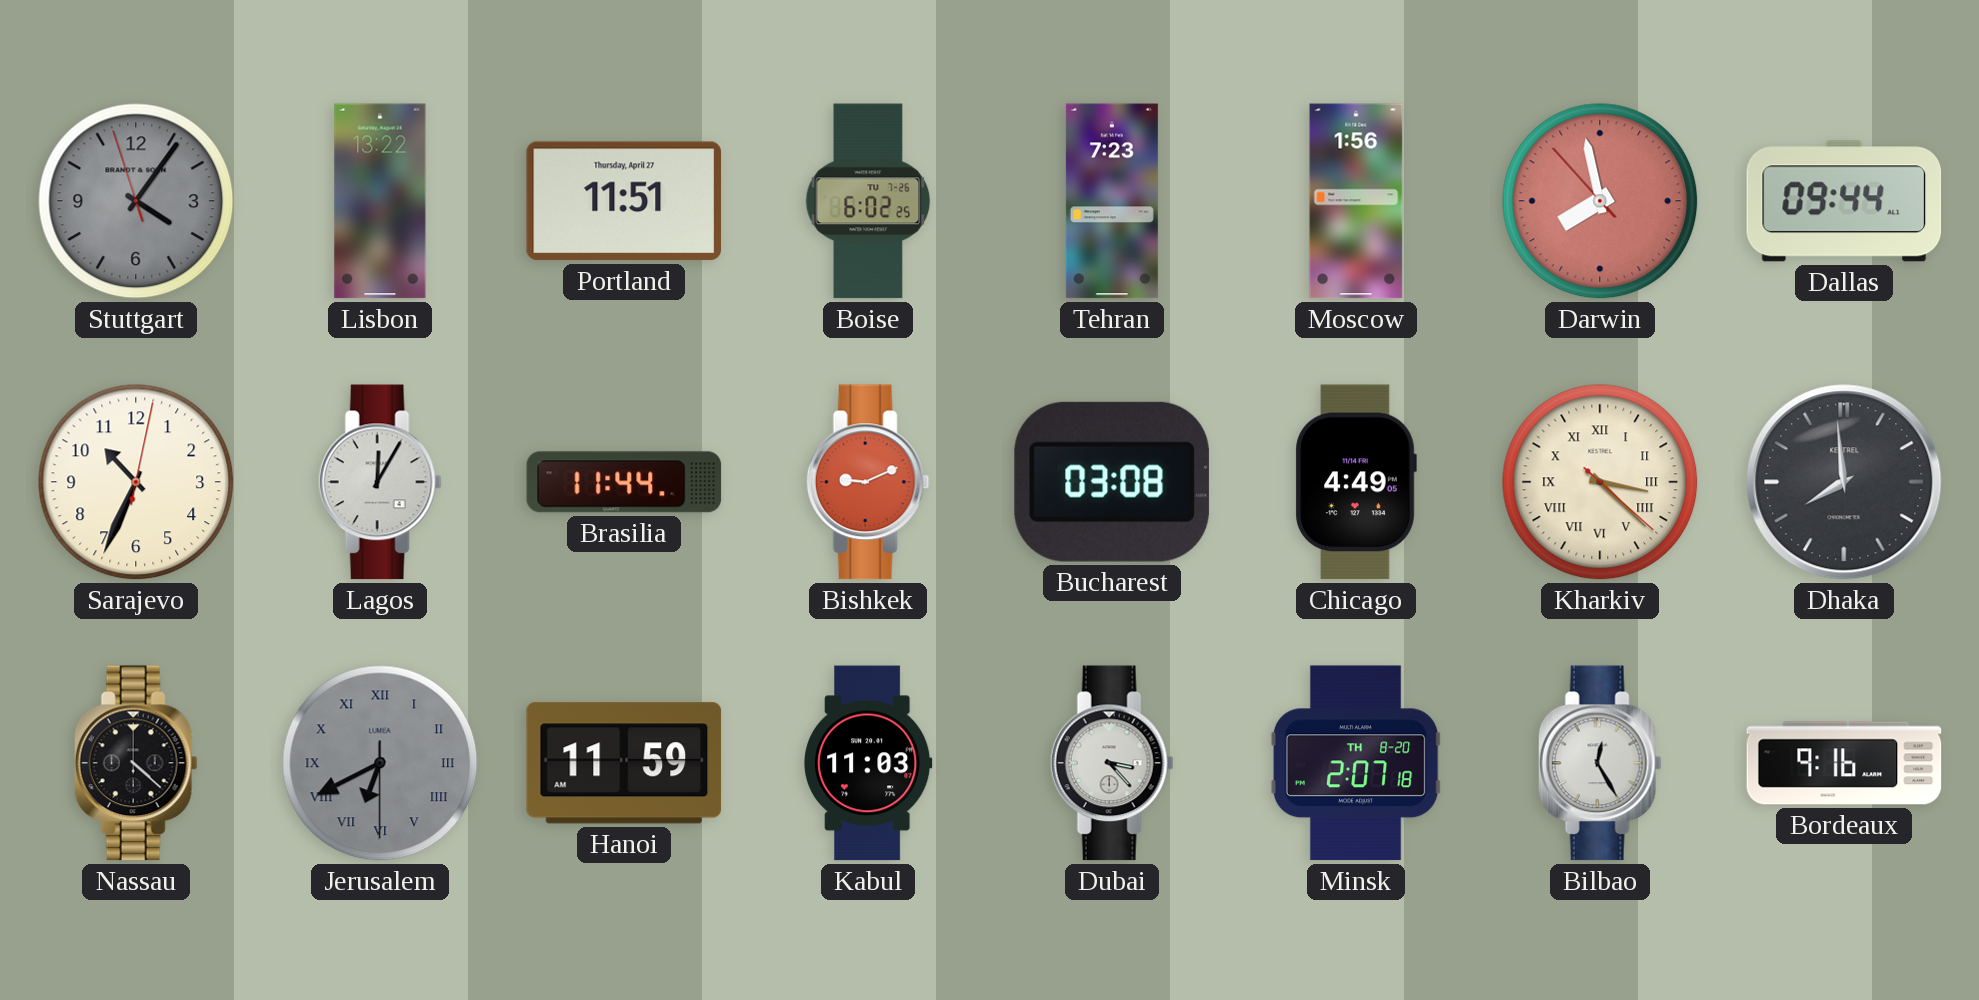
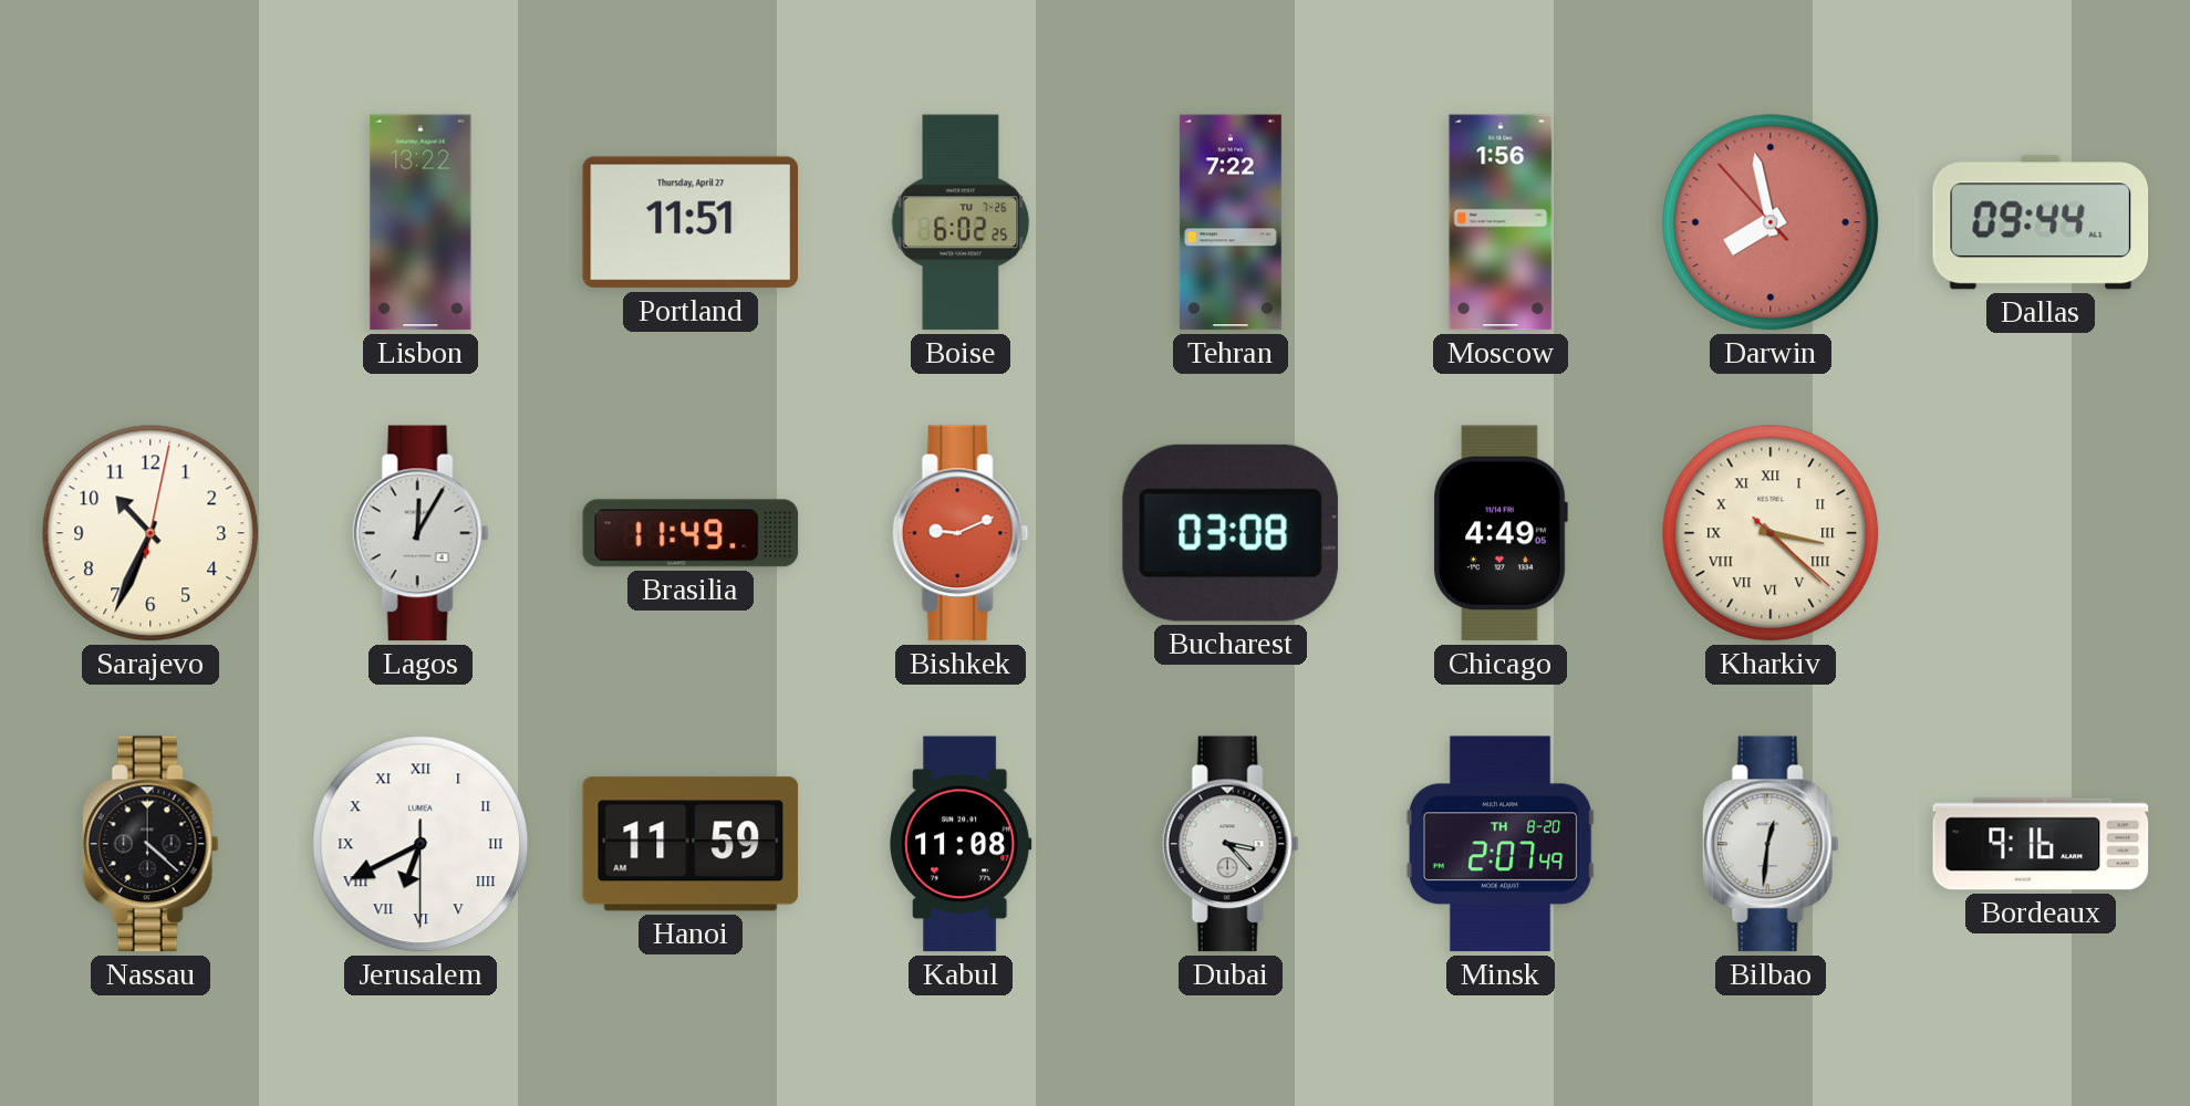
Stuttgart: 4:05 -> none (136, 201)
Tehran: 7:23 -> 7:22 (1231, 222)
Brasilia: 11:44 -> 11:49 (691, 533)
Dhaka: 7:59 -> none (1844, 482)
Jerusalem dial: grey -> white (421, 844)
Kabul: 11:03 -> 11:08 (961, 844)
Minsk: 2:07:18 -> 2:07:49 (1501, 844)
Bilbao: 12:25 -> 12:31 (1771, 844)
